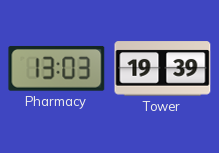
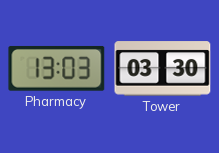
Tower: 19:39 -> 03:30 (163, 69)
